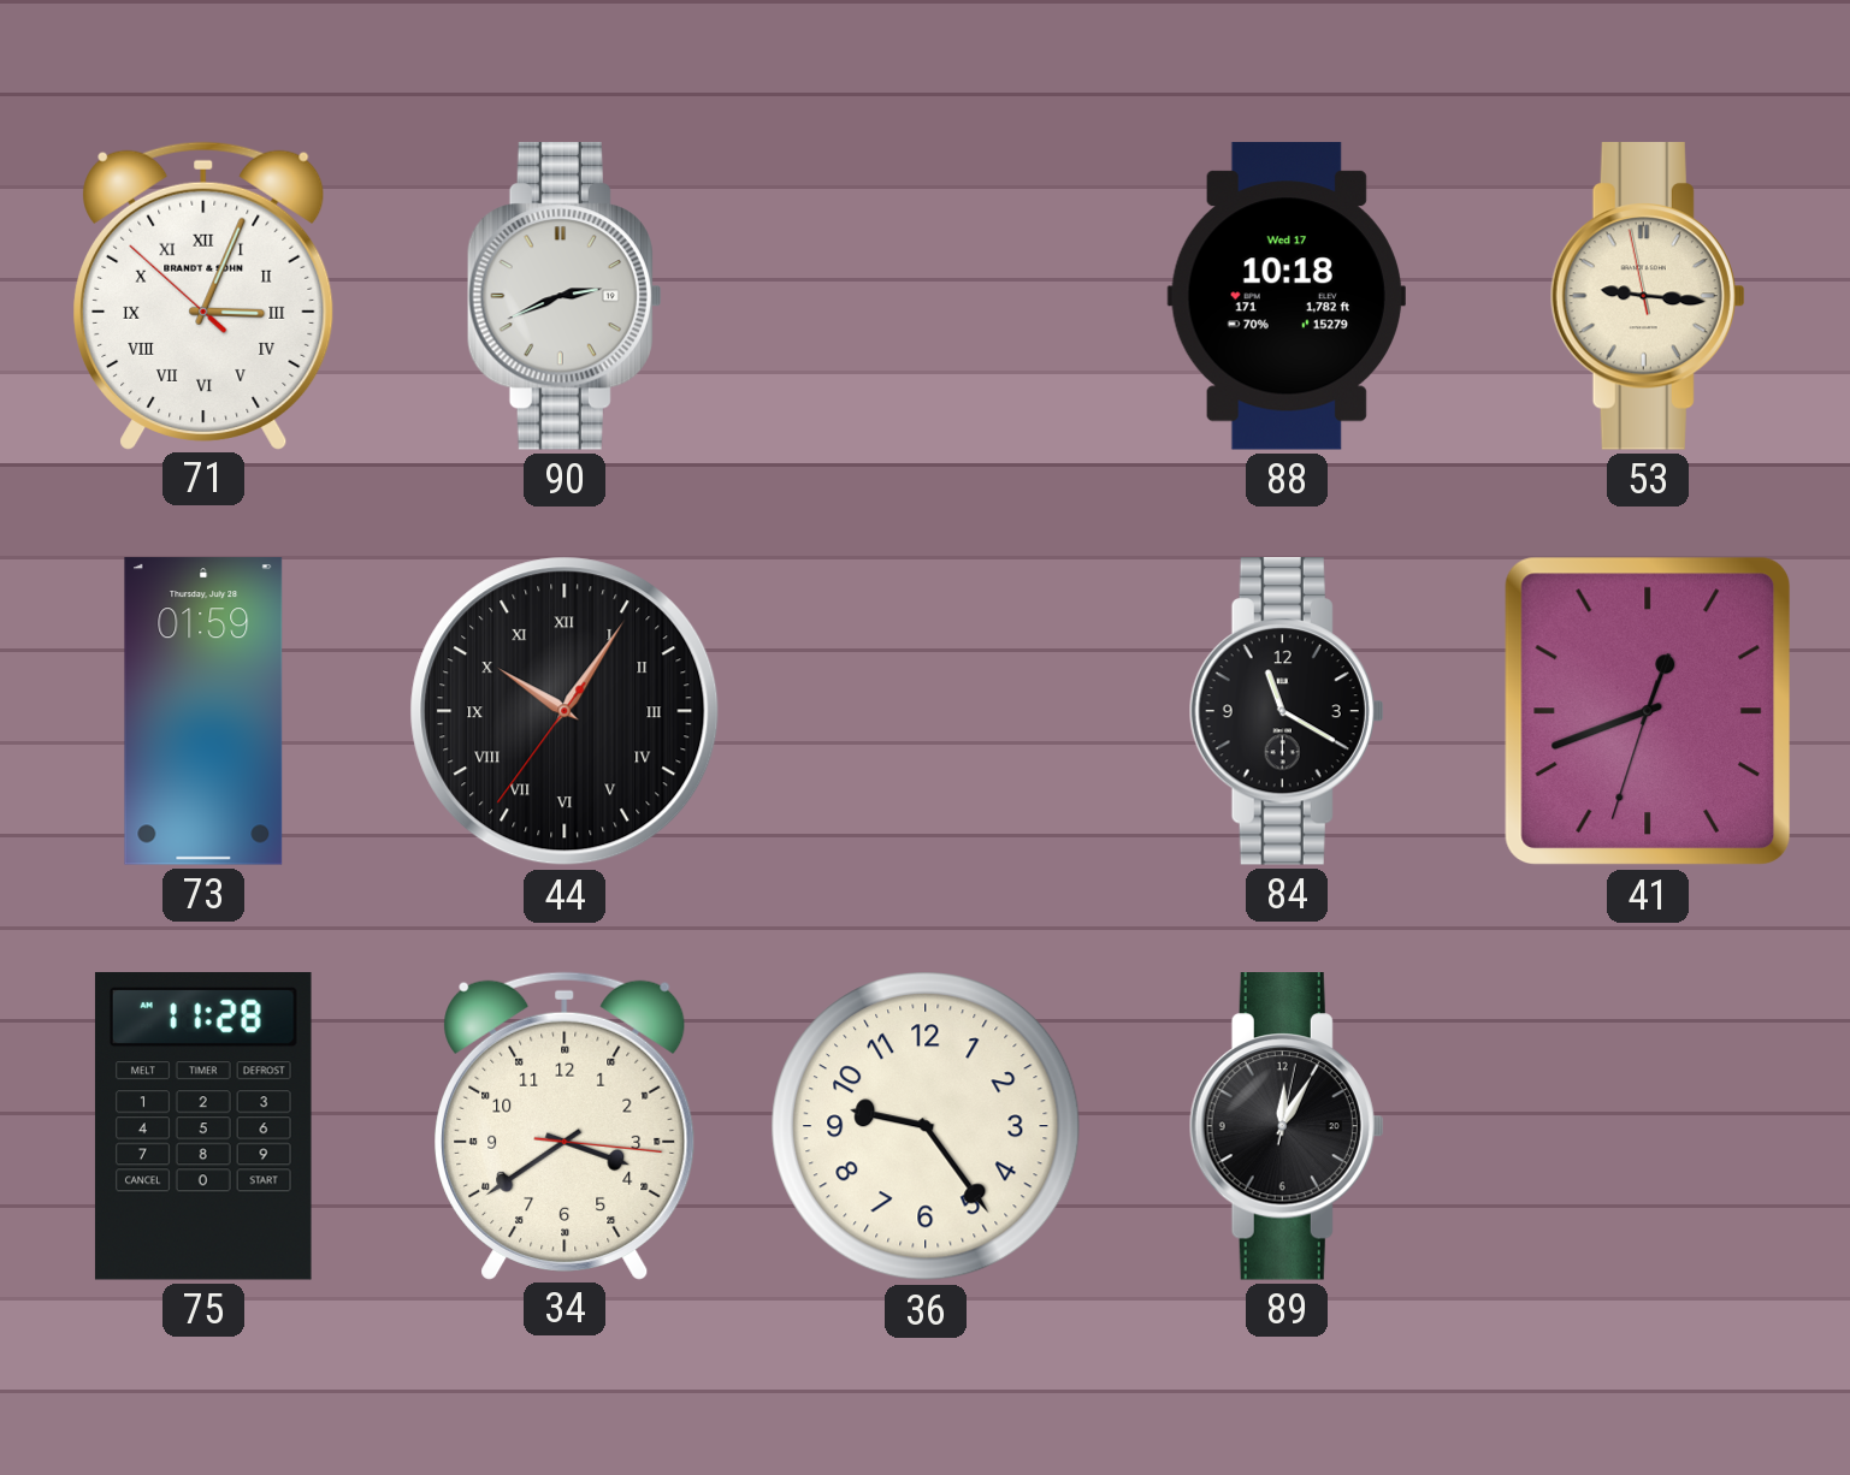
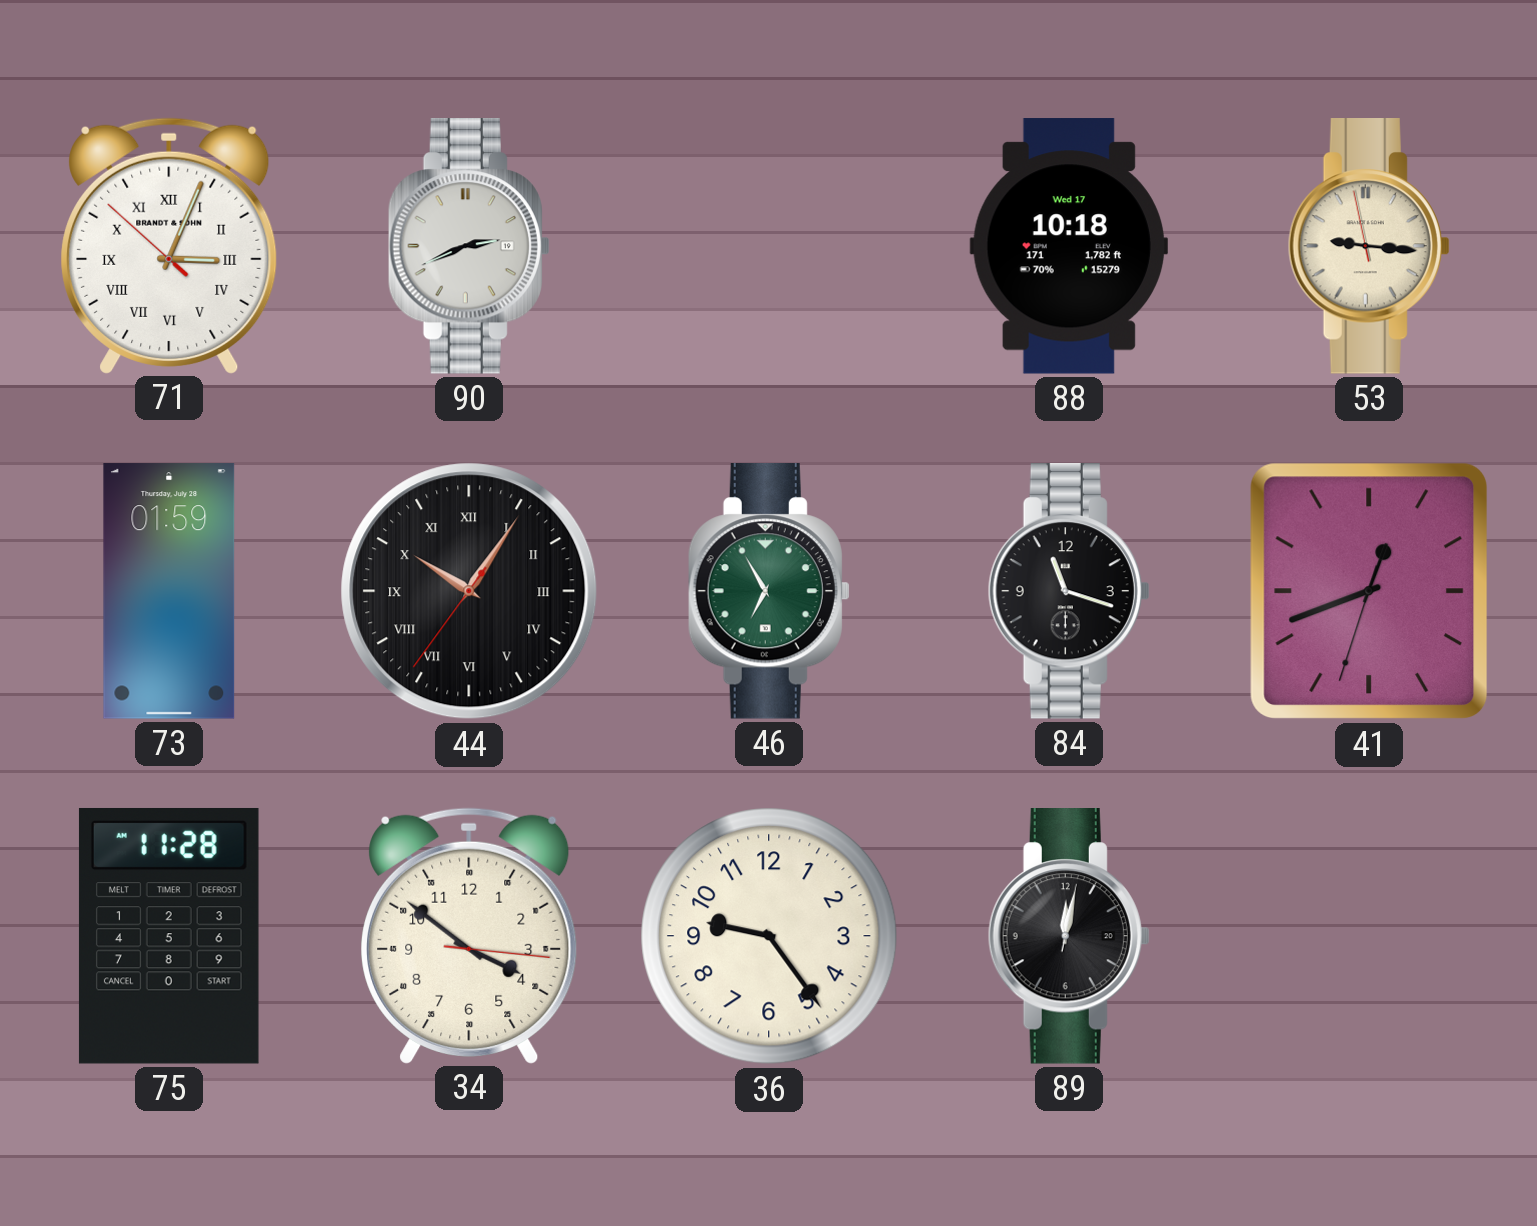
46: none -> 6:55 (769, 592)
84: 11:20 -> 11:18 (1069, 592)
34: 3:39 -> 3:51 (469, 935)
89: 12:05 -> 12:02 (1069, 937)
